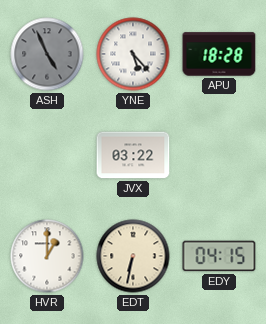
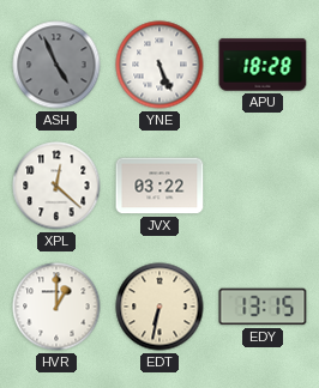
YNE: 5:23 -> 5:26 (159, 65)
XPL: none -> 12:22 (56, 186)
EDY: 04:15 -> 13:15 (263, 307)
